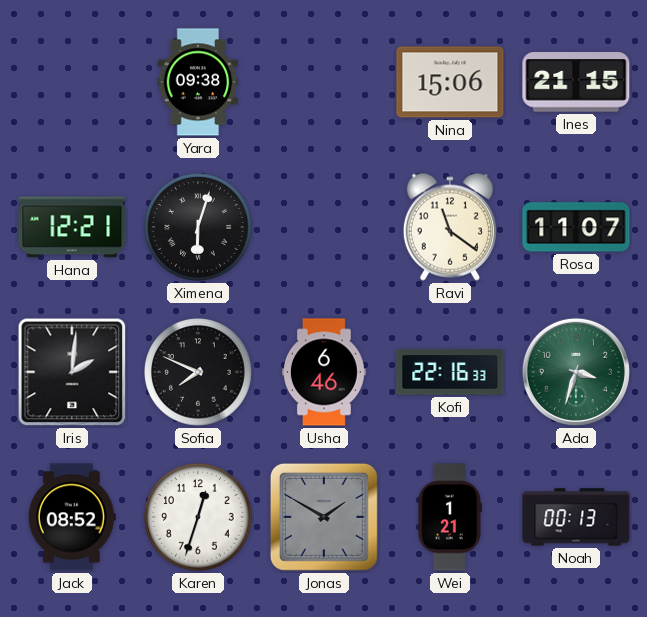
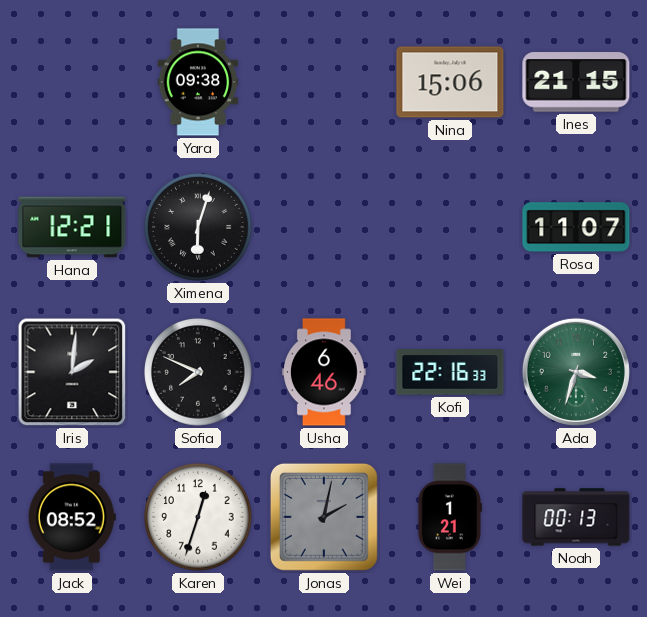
Ravi: 11:21 -> none (450, 227)
Jonas: 1:50 -> 2:02 (324, 517)
